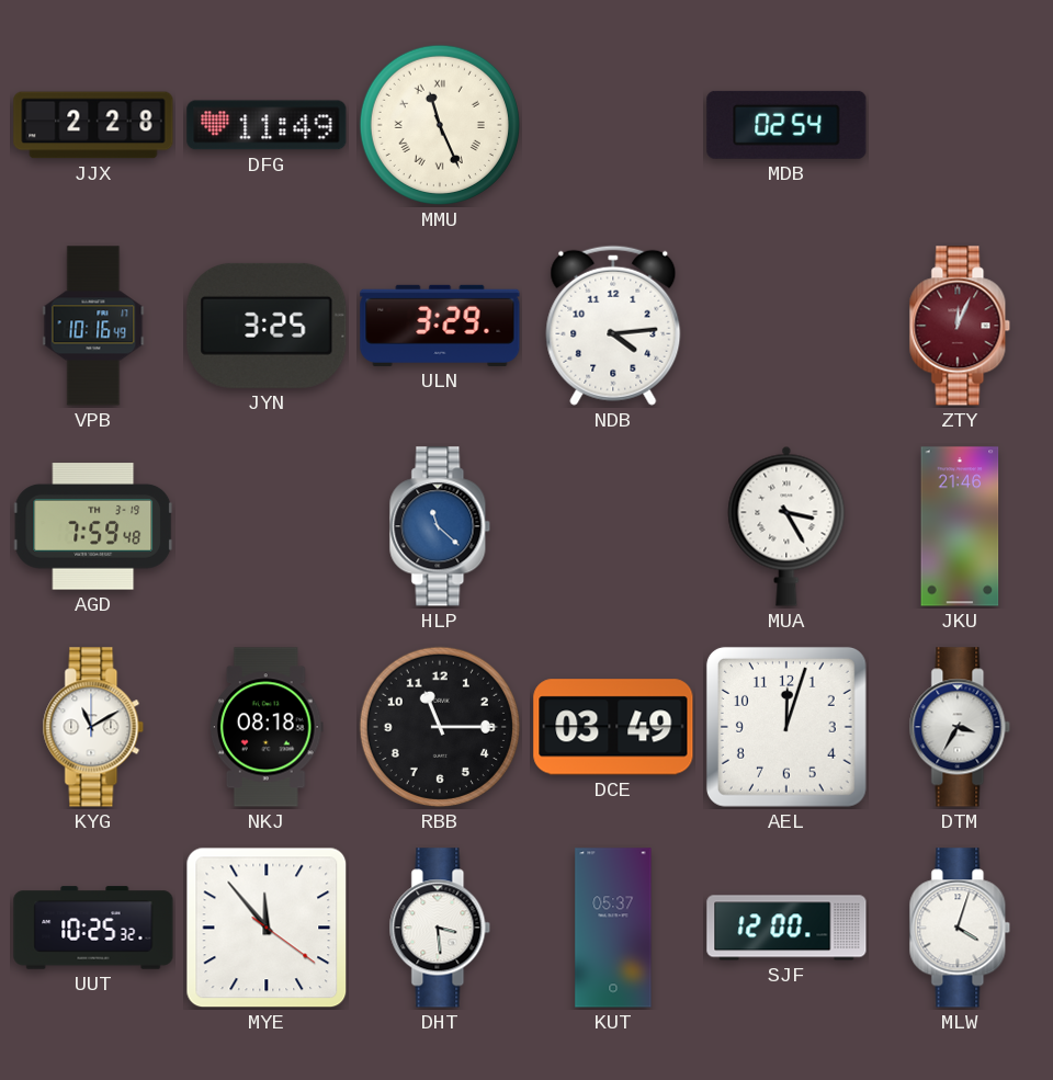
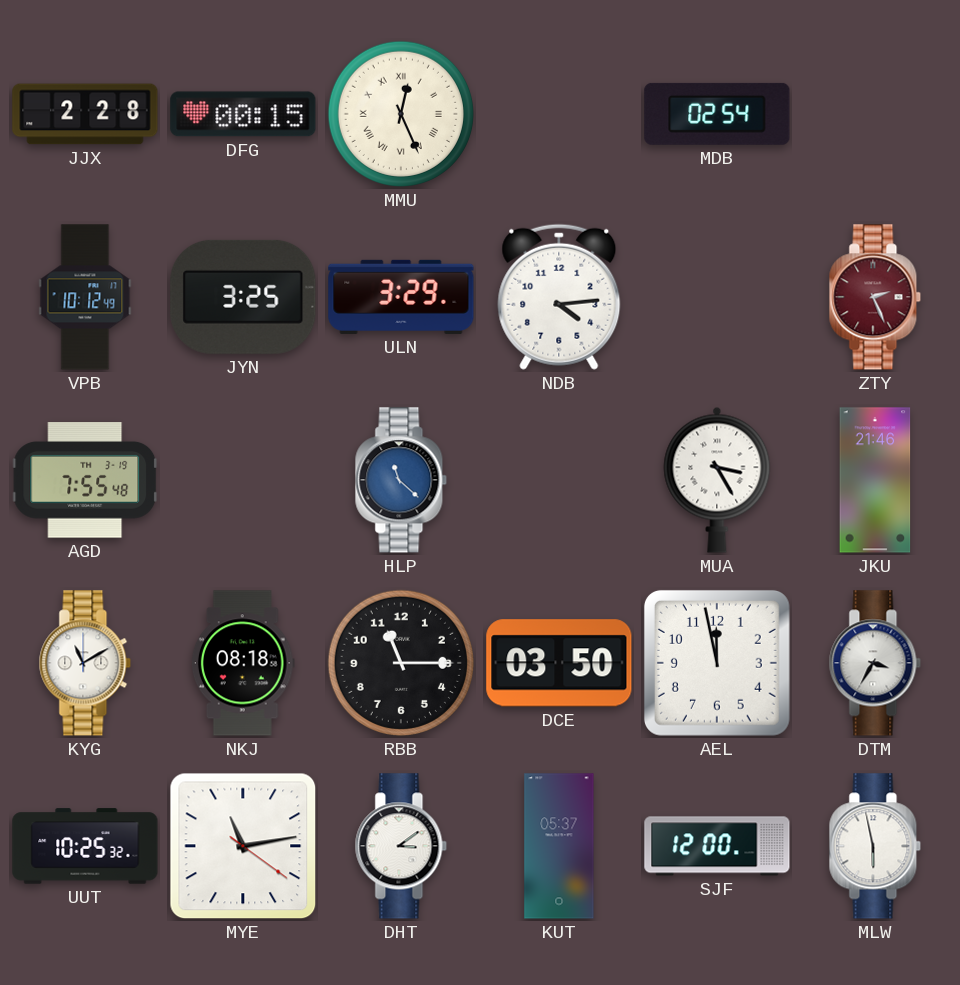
DFG: 11:49 -> 00:15 (243, 114)
MMU: 11:26 -> 12:26 (401, 114)
VPB: 10:16 -> 10:12 (85, 297)
ZTY: 12:04 -> 2:26 (875, 297)
AGD: 7:59 -> 7:55 (85, 480)
DCE: 03:49 -> 03:50 (559, 663)
AEL: 12:03 -> 11:58 (717, 663)
MYE: 11:53 -> 11:13 (243, 846)
DHT: 3:29 -> 3:09 (401, 846)
MLW: 4:03 -> 5:58 (875, 846)
